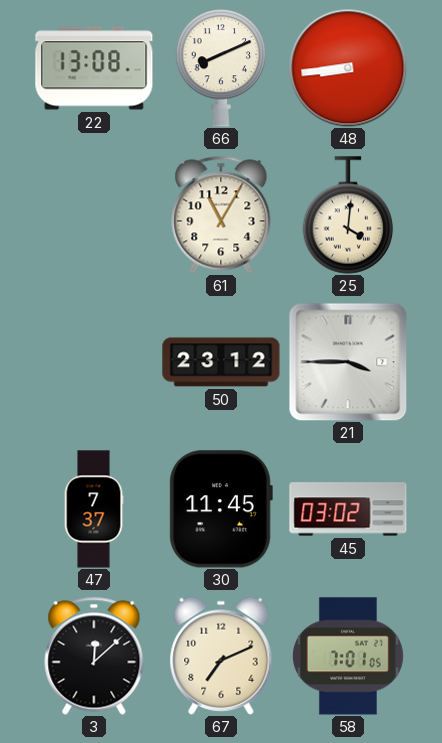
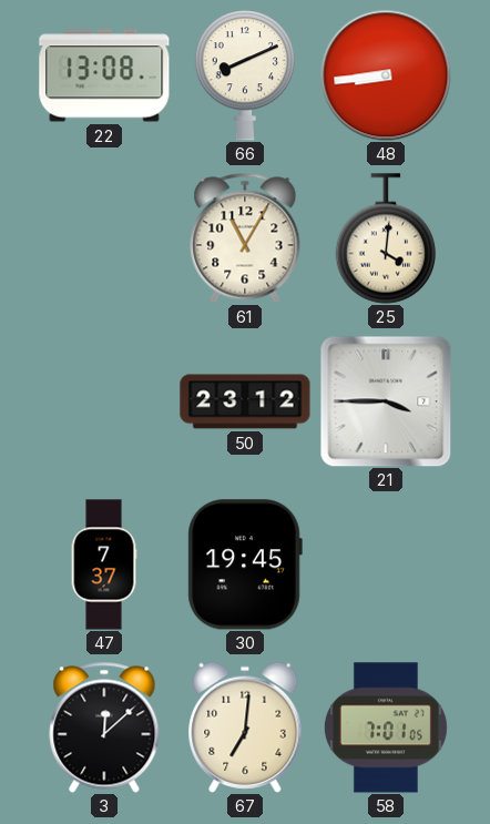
30: 11:45 -> 19:45 (245, 564)
45: 03:02 -> none (348, 509)
67: 7:11 -> 7:01 (245, 728)
